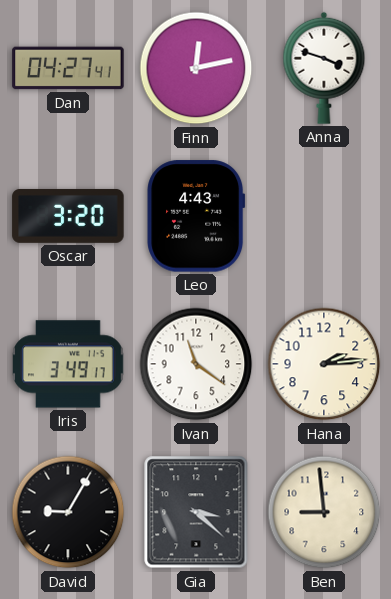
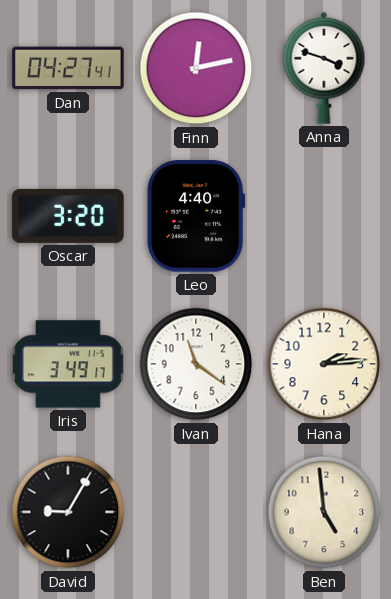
Leo: 4:43 -> 4:40 (196, 216)
Gia: 3:22 -> none (196, 512)
Ben: 8:59 -> 4:59 (324, 512)
